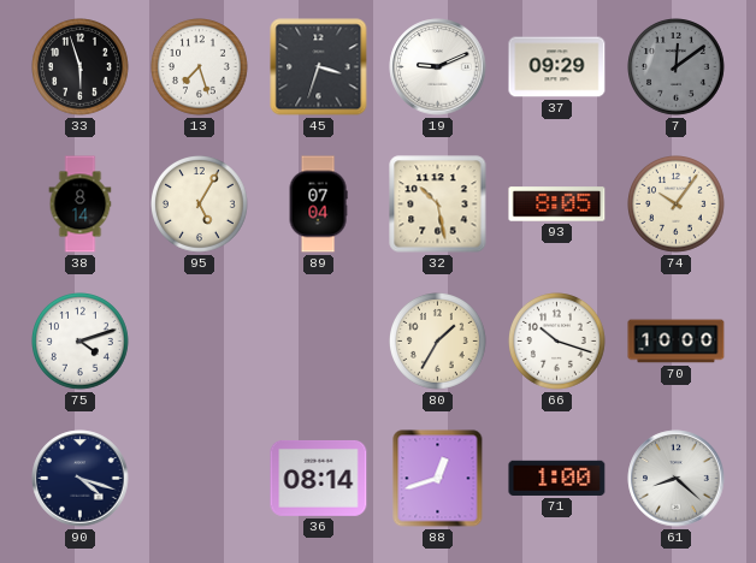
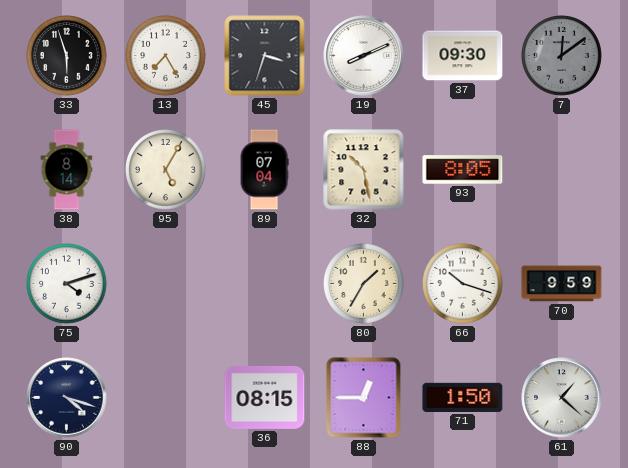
13: 7:27 -> 7:25 (166, 56)
19: 9:11 -> 8:11 (364, 56)
37: 09:29 -> 09:30 (463, 56)
74: 10:06 -> none (677, 205)
70: 10:00 -> 9:59 (562, 284)
36: 08:14 -> 08:15 (265, 397)
88: 12:42 -> 12:45 (364, 398)
71: 1:00 -> 1:50 (463, 397)
61: 8:22 -> 1:22 (562, 398)
